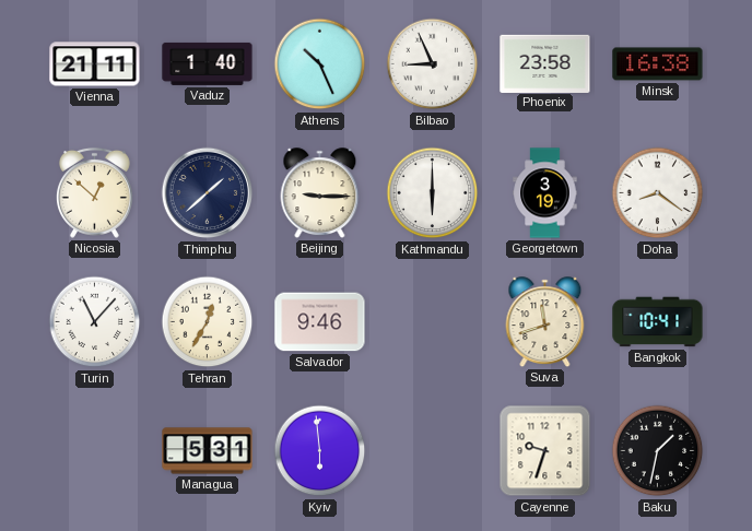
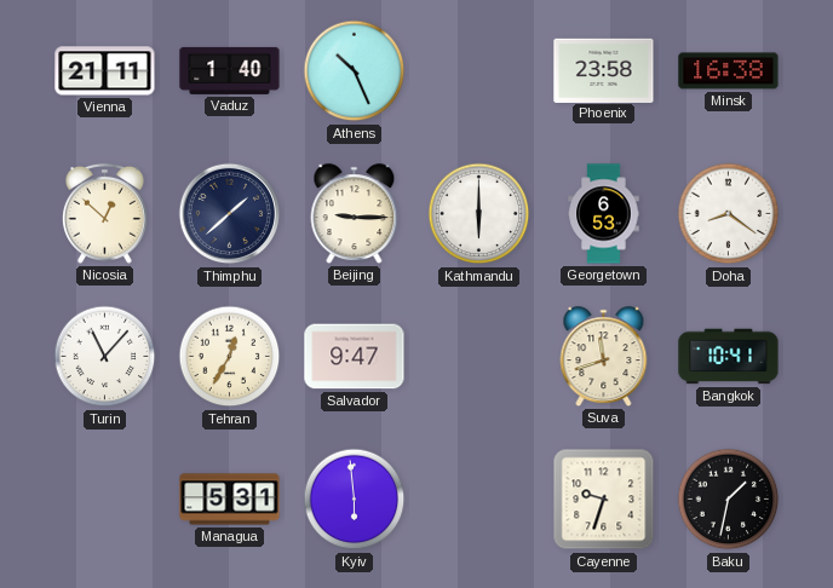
Bilbao: 8:56 -> none (433, 64)
Georgetown: 3:19 -> 6:53 (604, 214)
Salvador: 9:46 -> 9:47 (355, 357)
